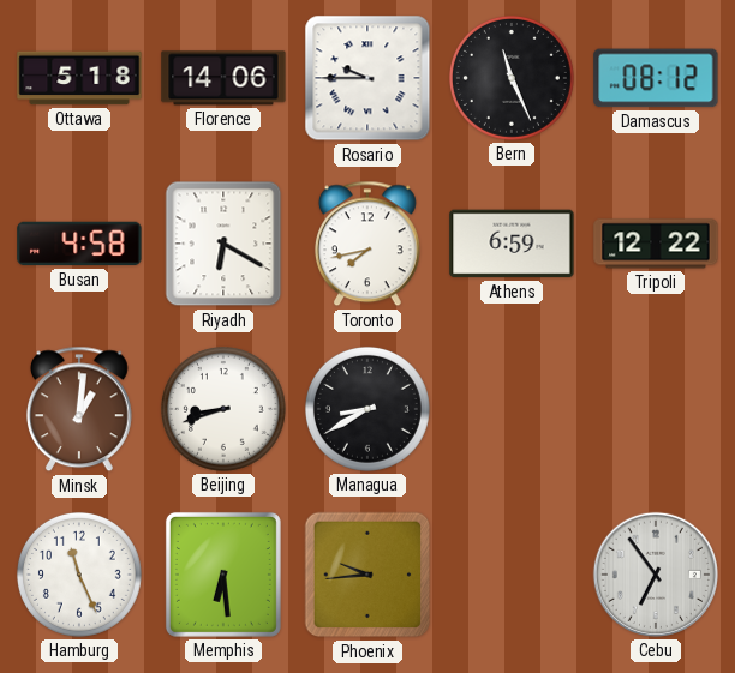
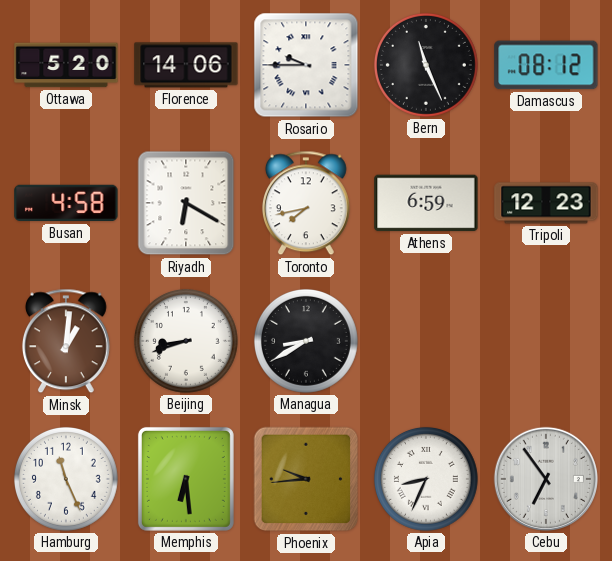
Ottawa: 5:18 -> 5:20 (66, 65)
Tripoli: 12:22 -> 12:23 (546, 203)
Apia: none -> 8:34 (426, 479)
